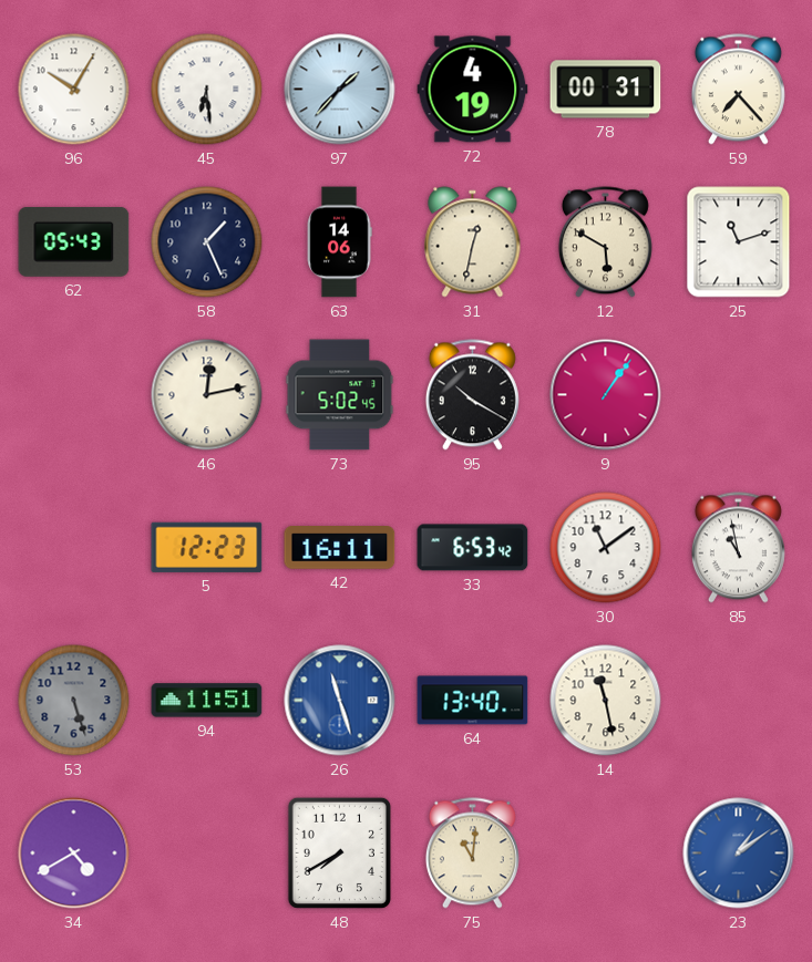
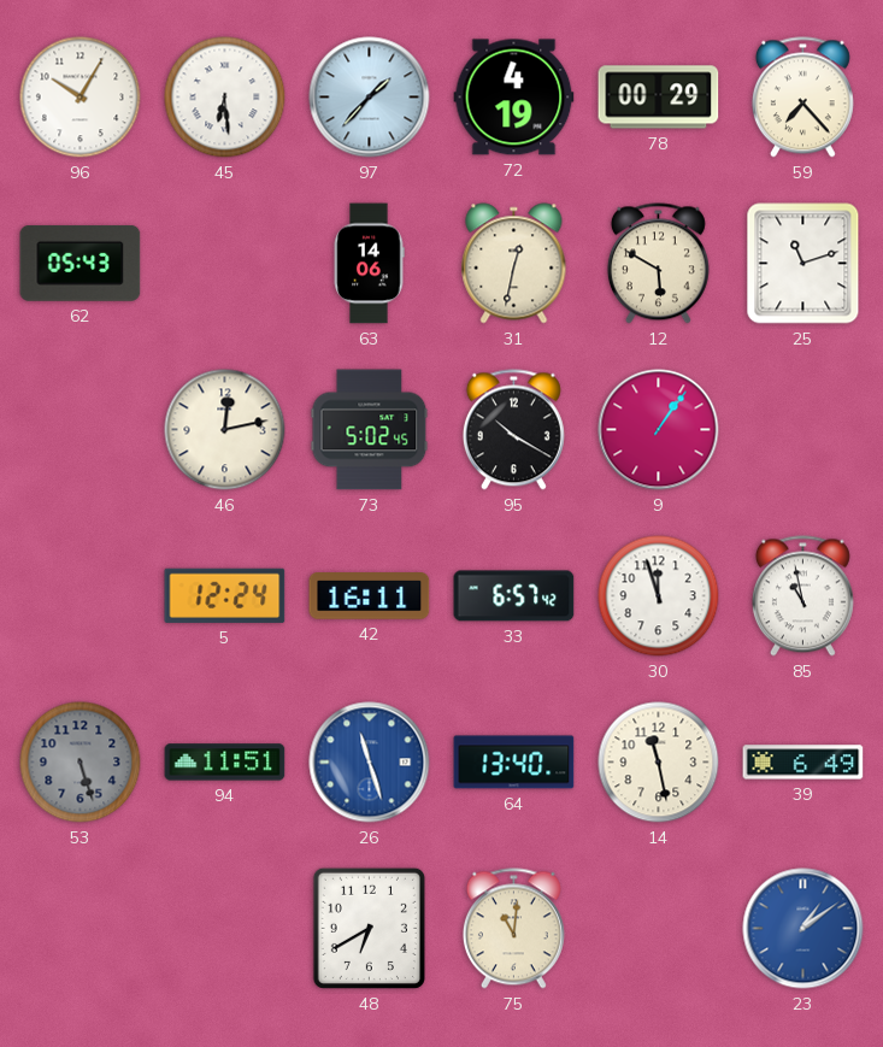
78: 00:31 -> 00:29 (659, 98)
58: 1:26 -> none (207, 242)
5: 12:23 -> 12:24 (225, 595)
33: 6:53 -> 6:57 (514, 596)
30: 11:09 -> 11:57 (659, 596)
39: none -> 6:49 (803, 763)
34: 4:40 -> none (74, 854)
48: 7:40 -> 6:40 (369, 928)
